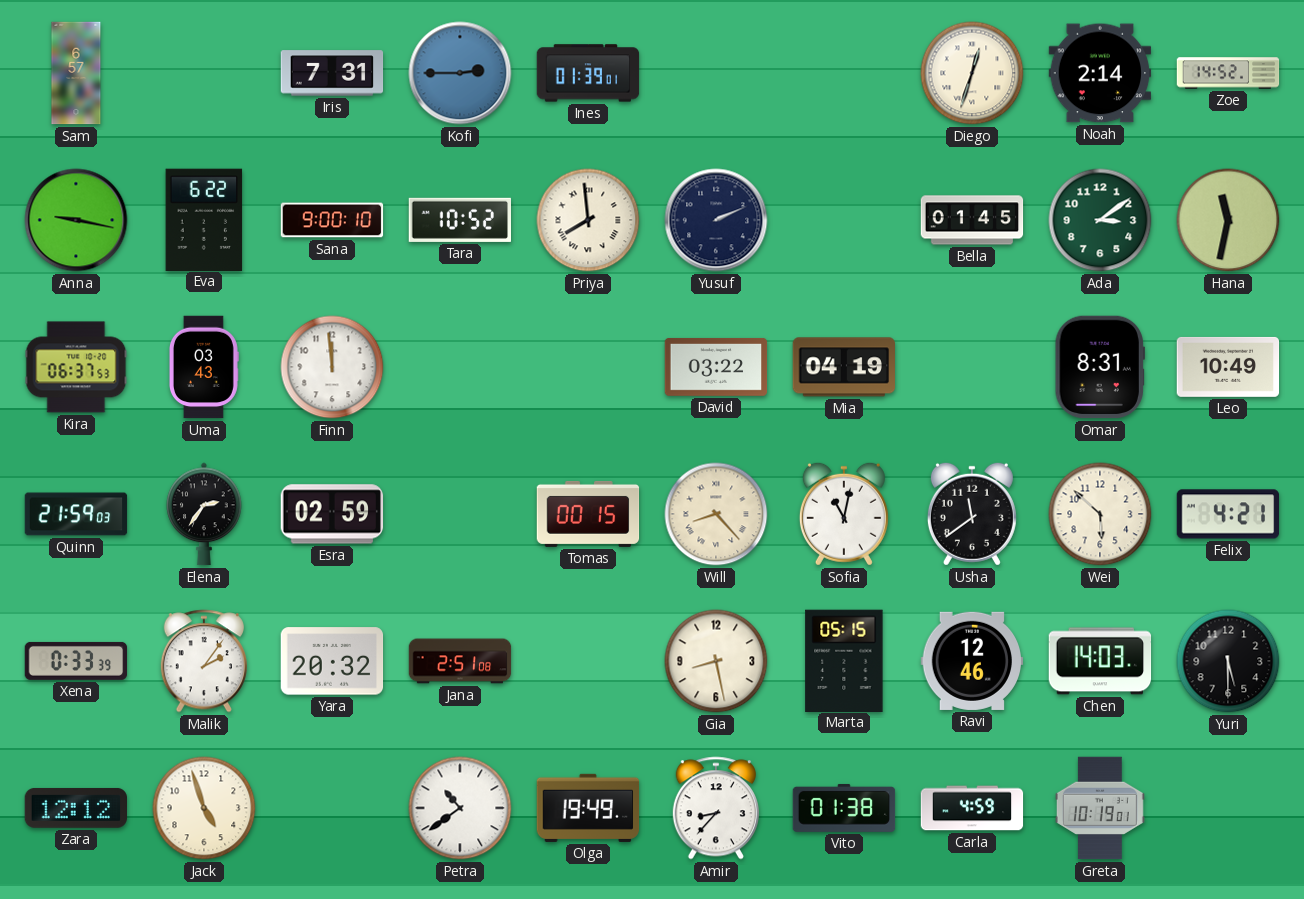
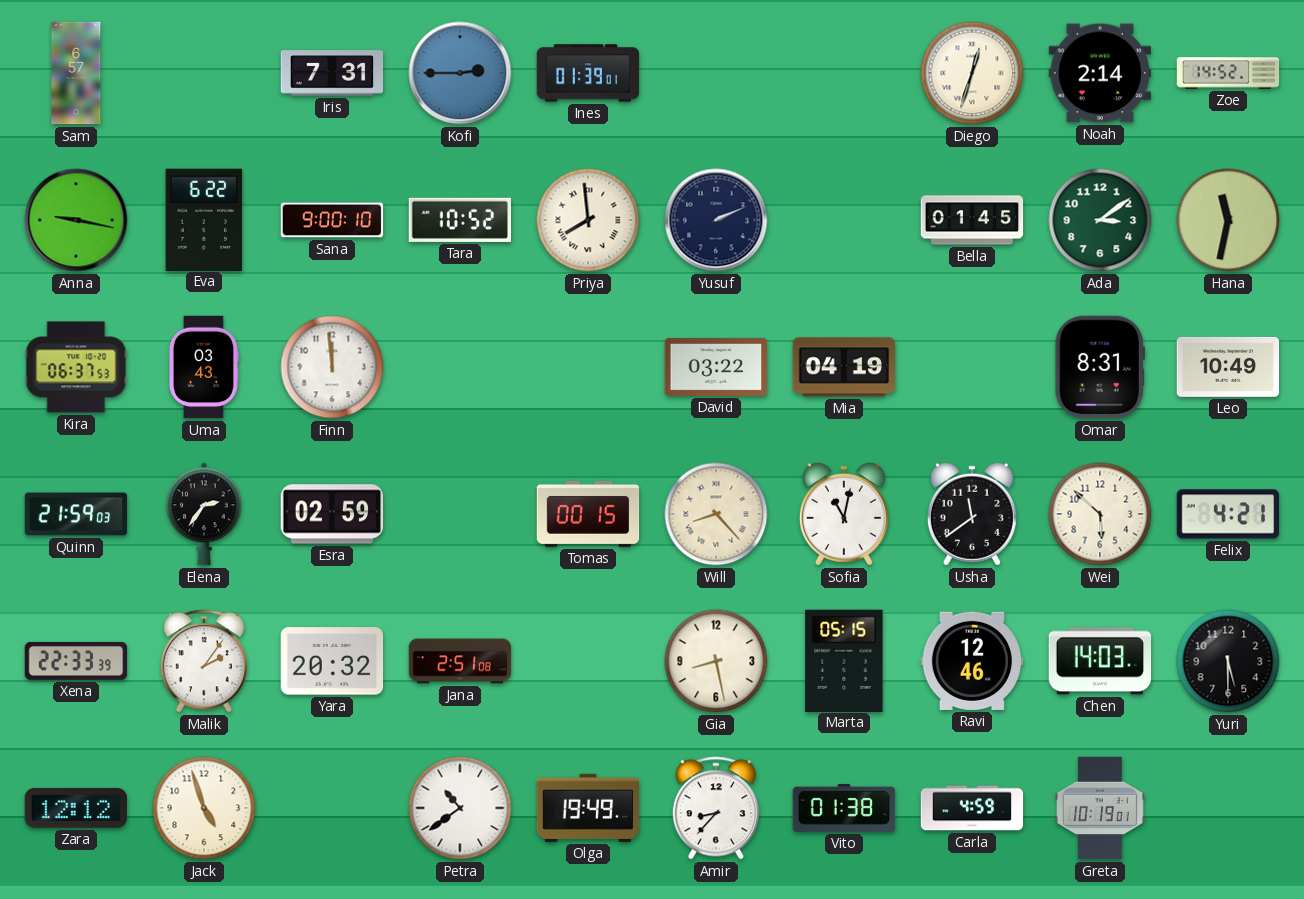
Xena: 0:33 -> 22:33 (76, 661)
